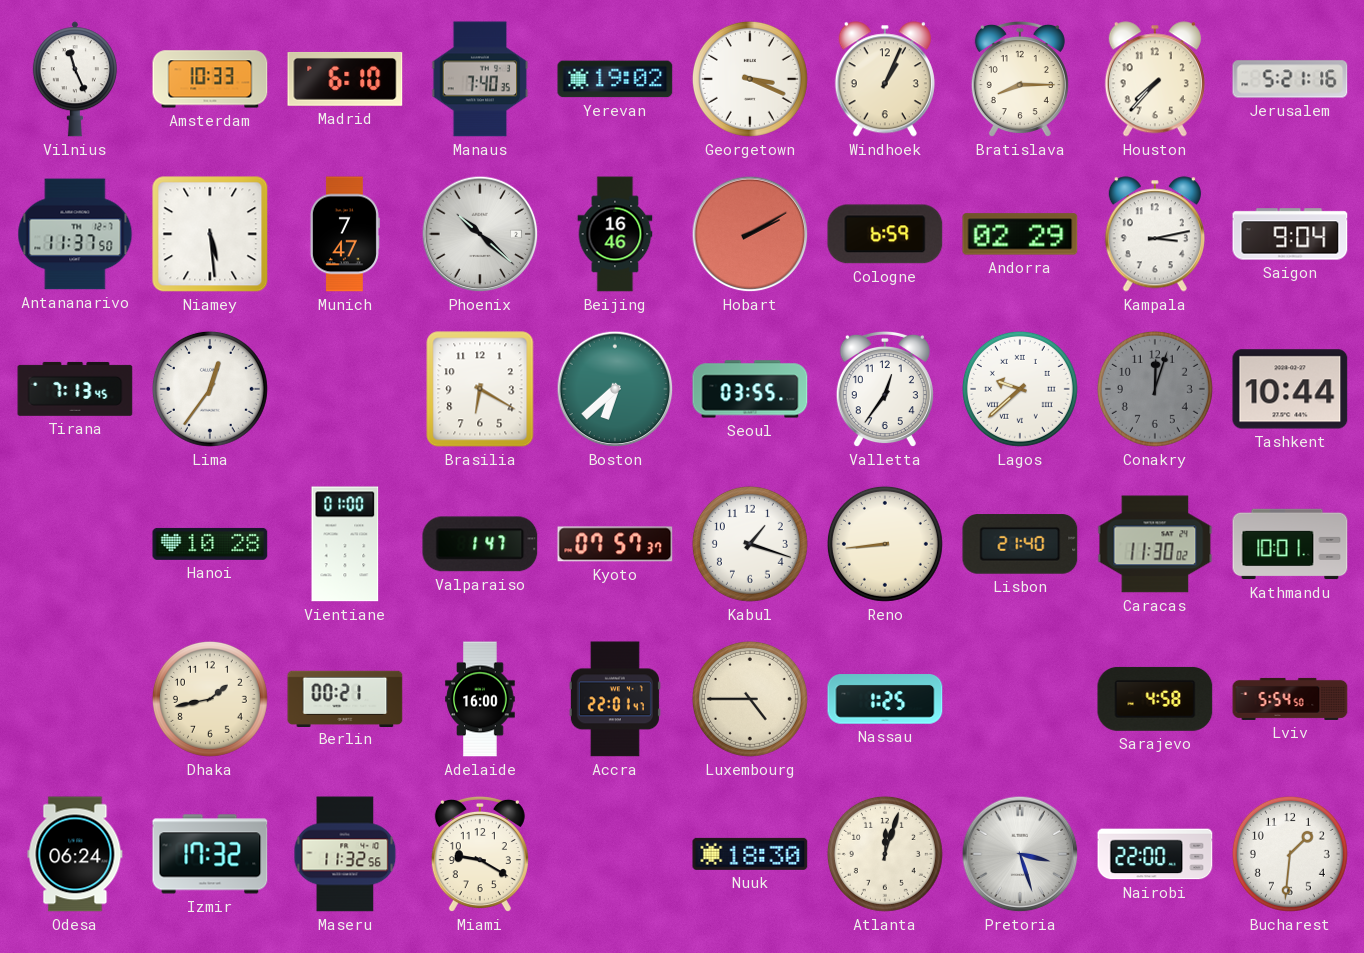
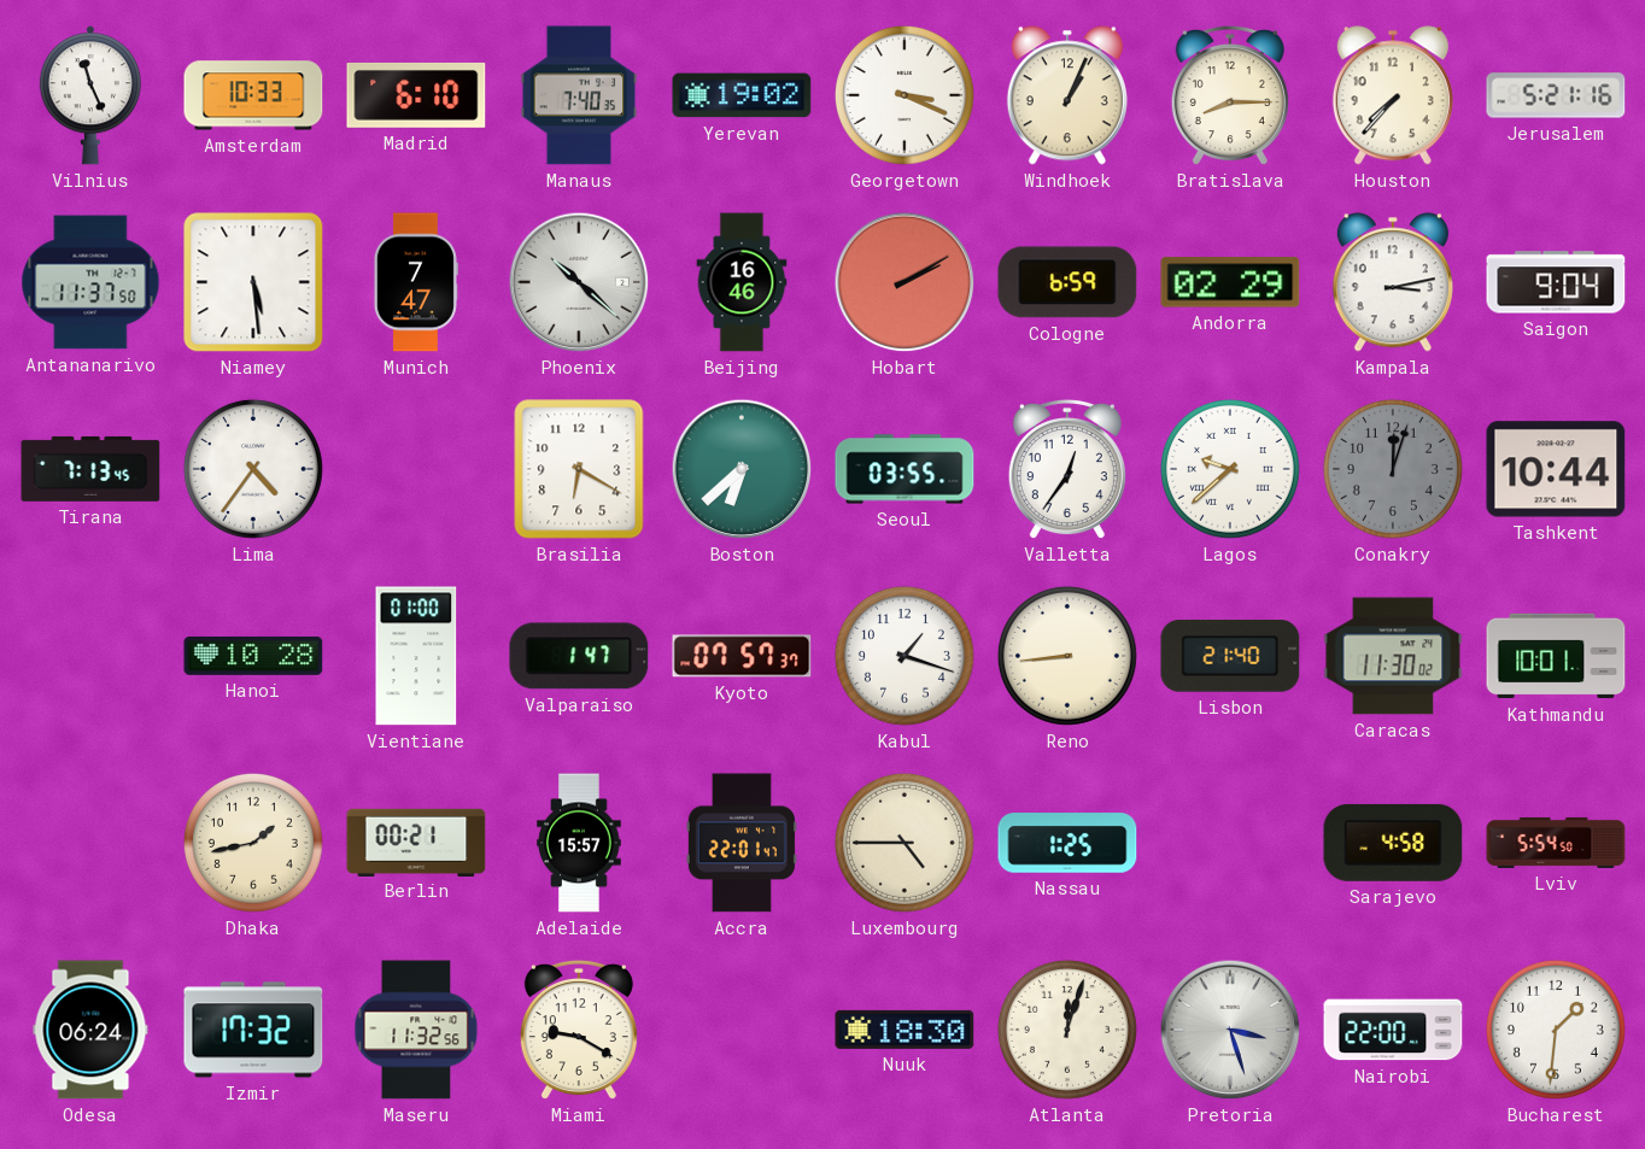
Lima: 12:36 -> 4:36 (253, 469)
Adelaide: 16:00 -> 15:57 (579, 843)
